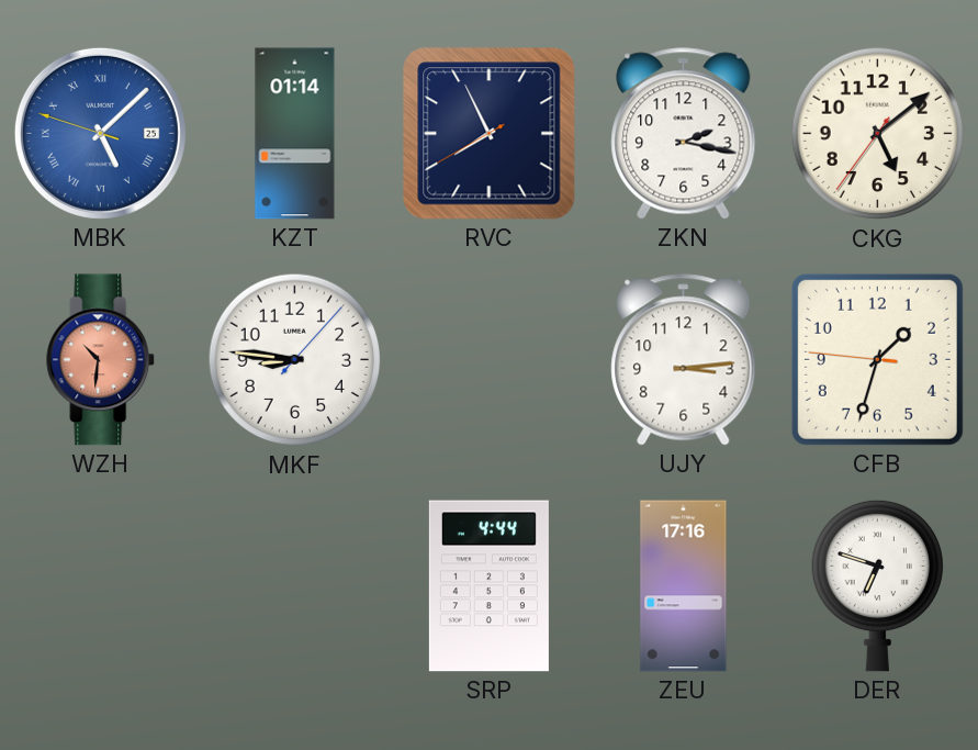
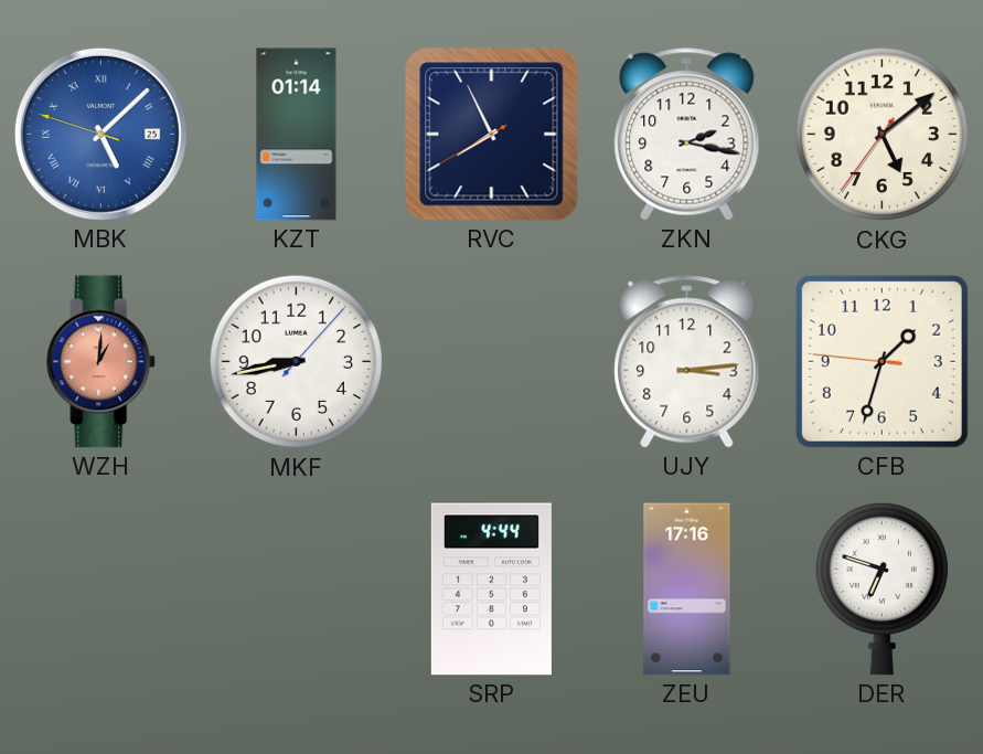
WZH: 10:31 -> 1:01 (101, 362)
MKF: 8:46 -> 8:43 (297, 362)
